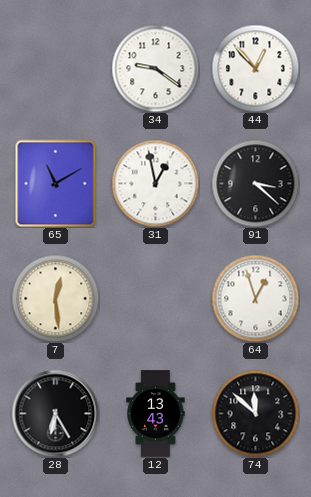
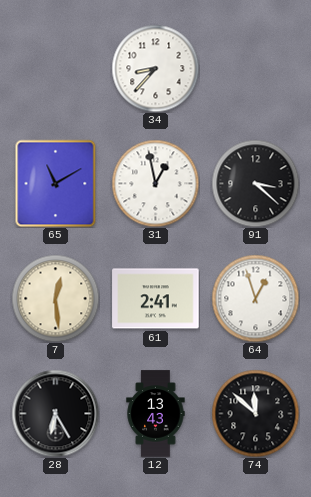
34: 9:21 -> 8:37 (155, 68)
44: 12:53 -> none (255, 68)
61: none -> 2:41 (156, 299)
